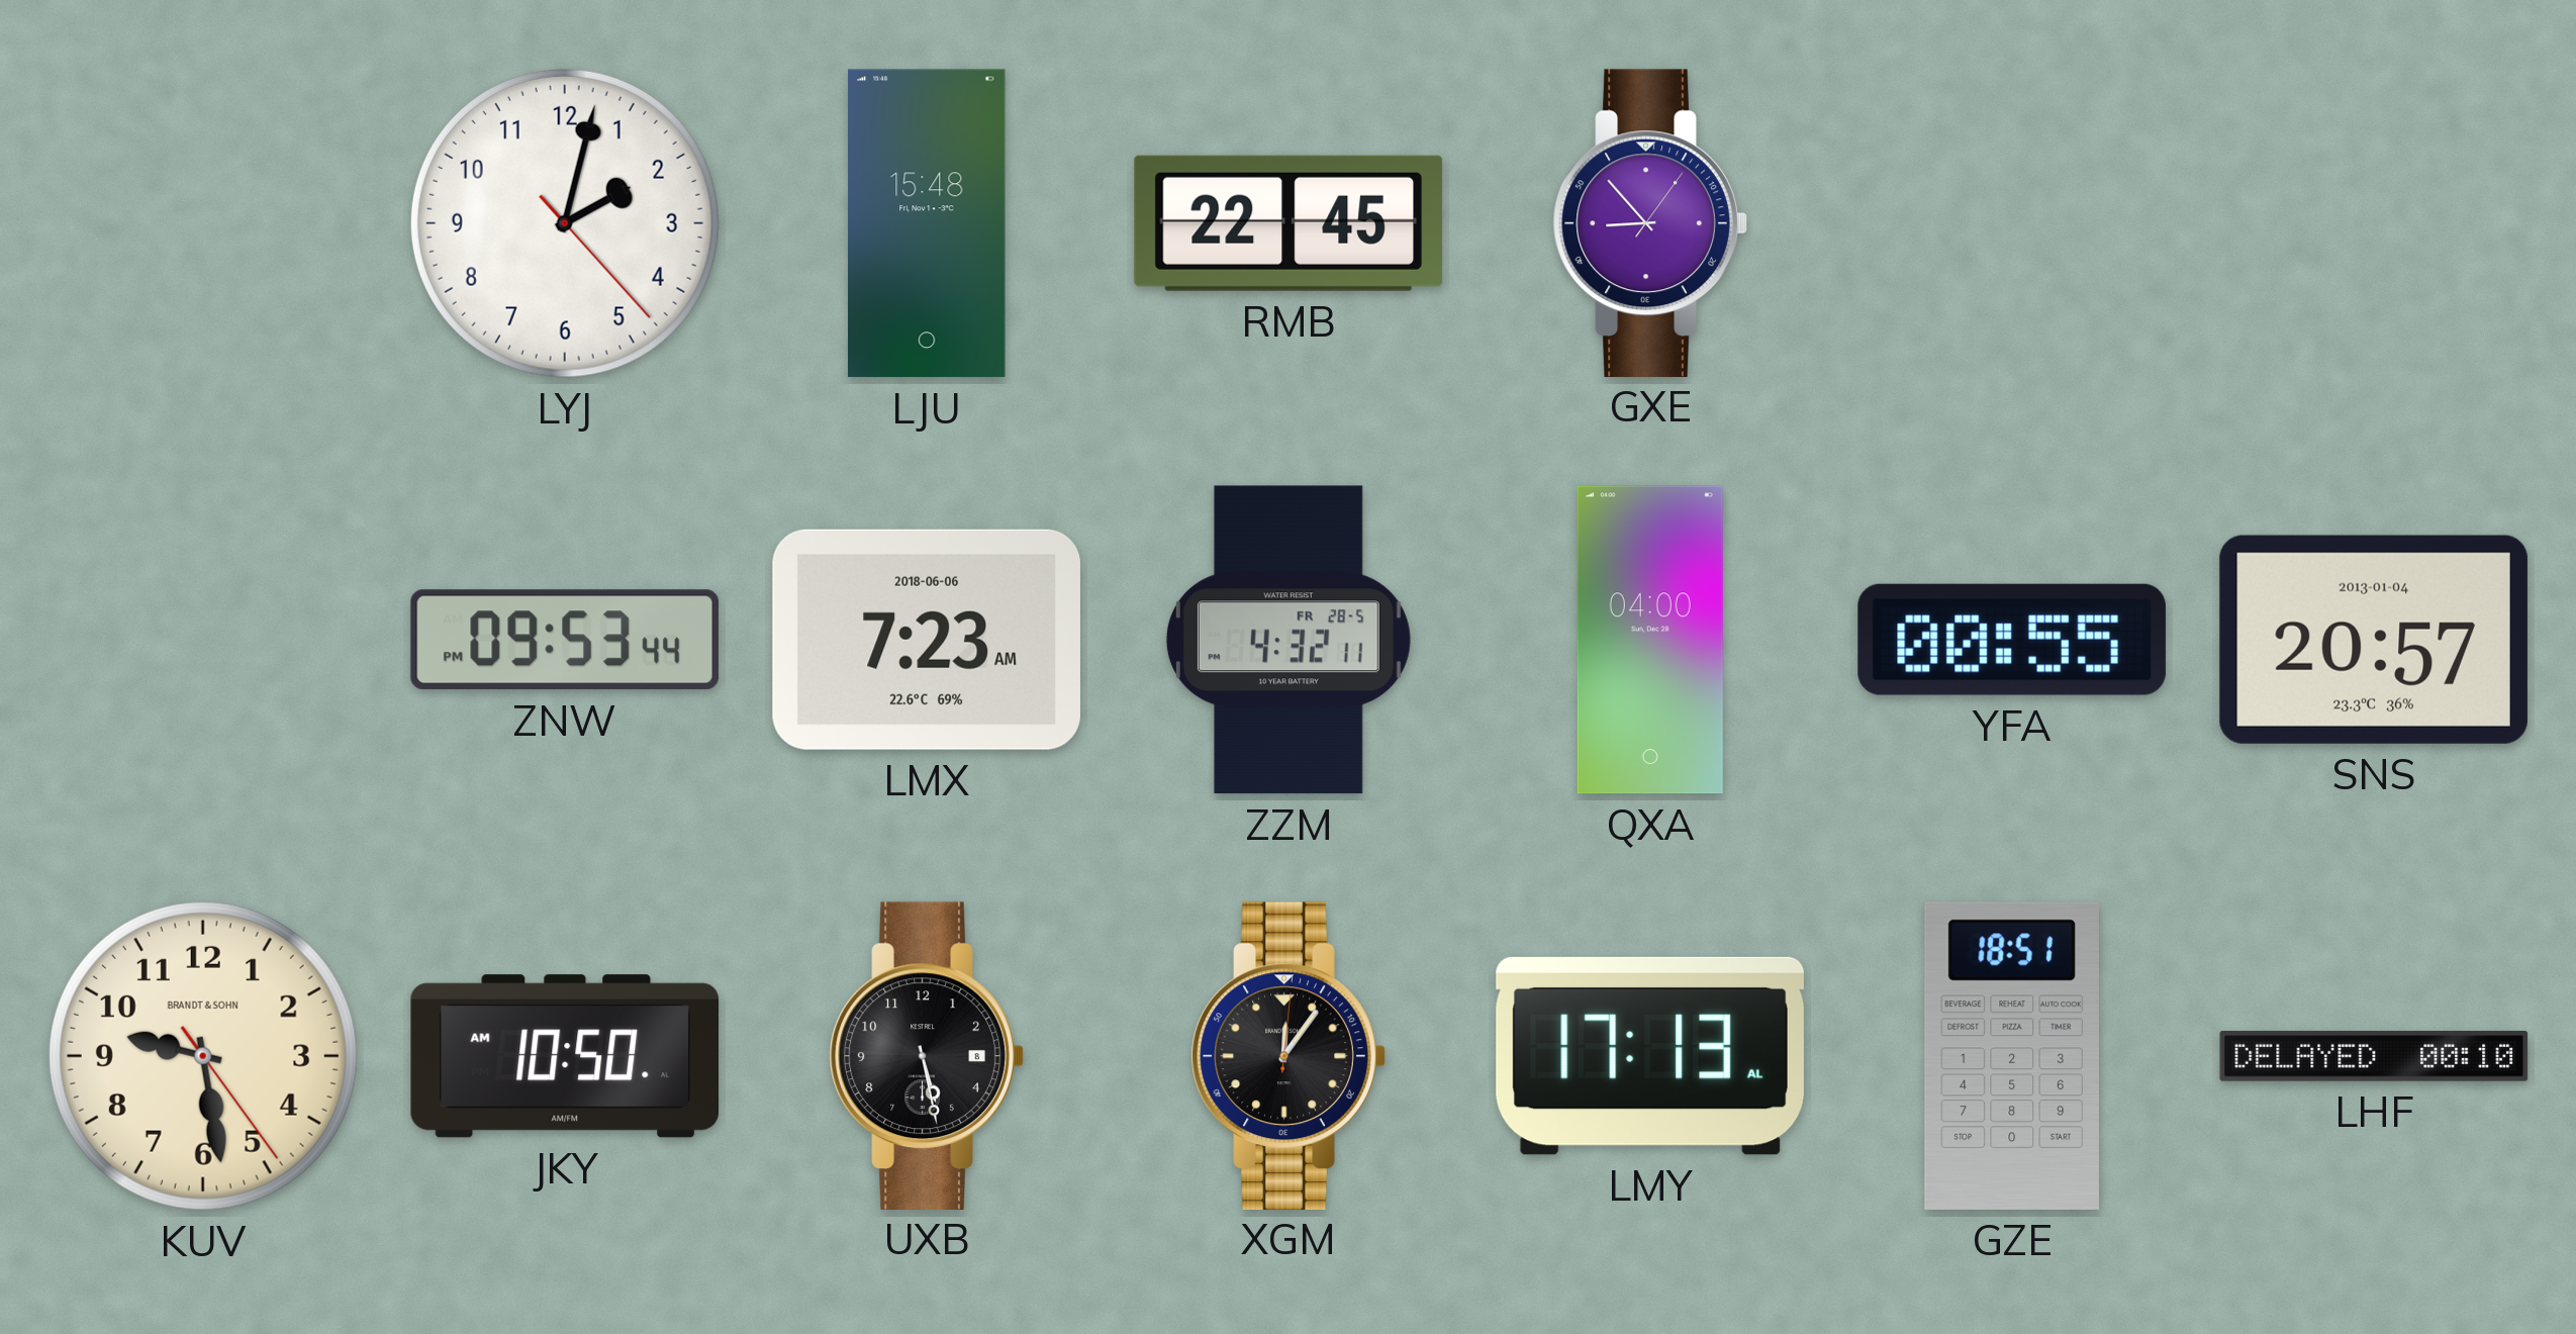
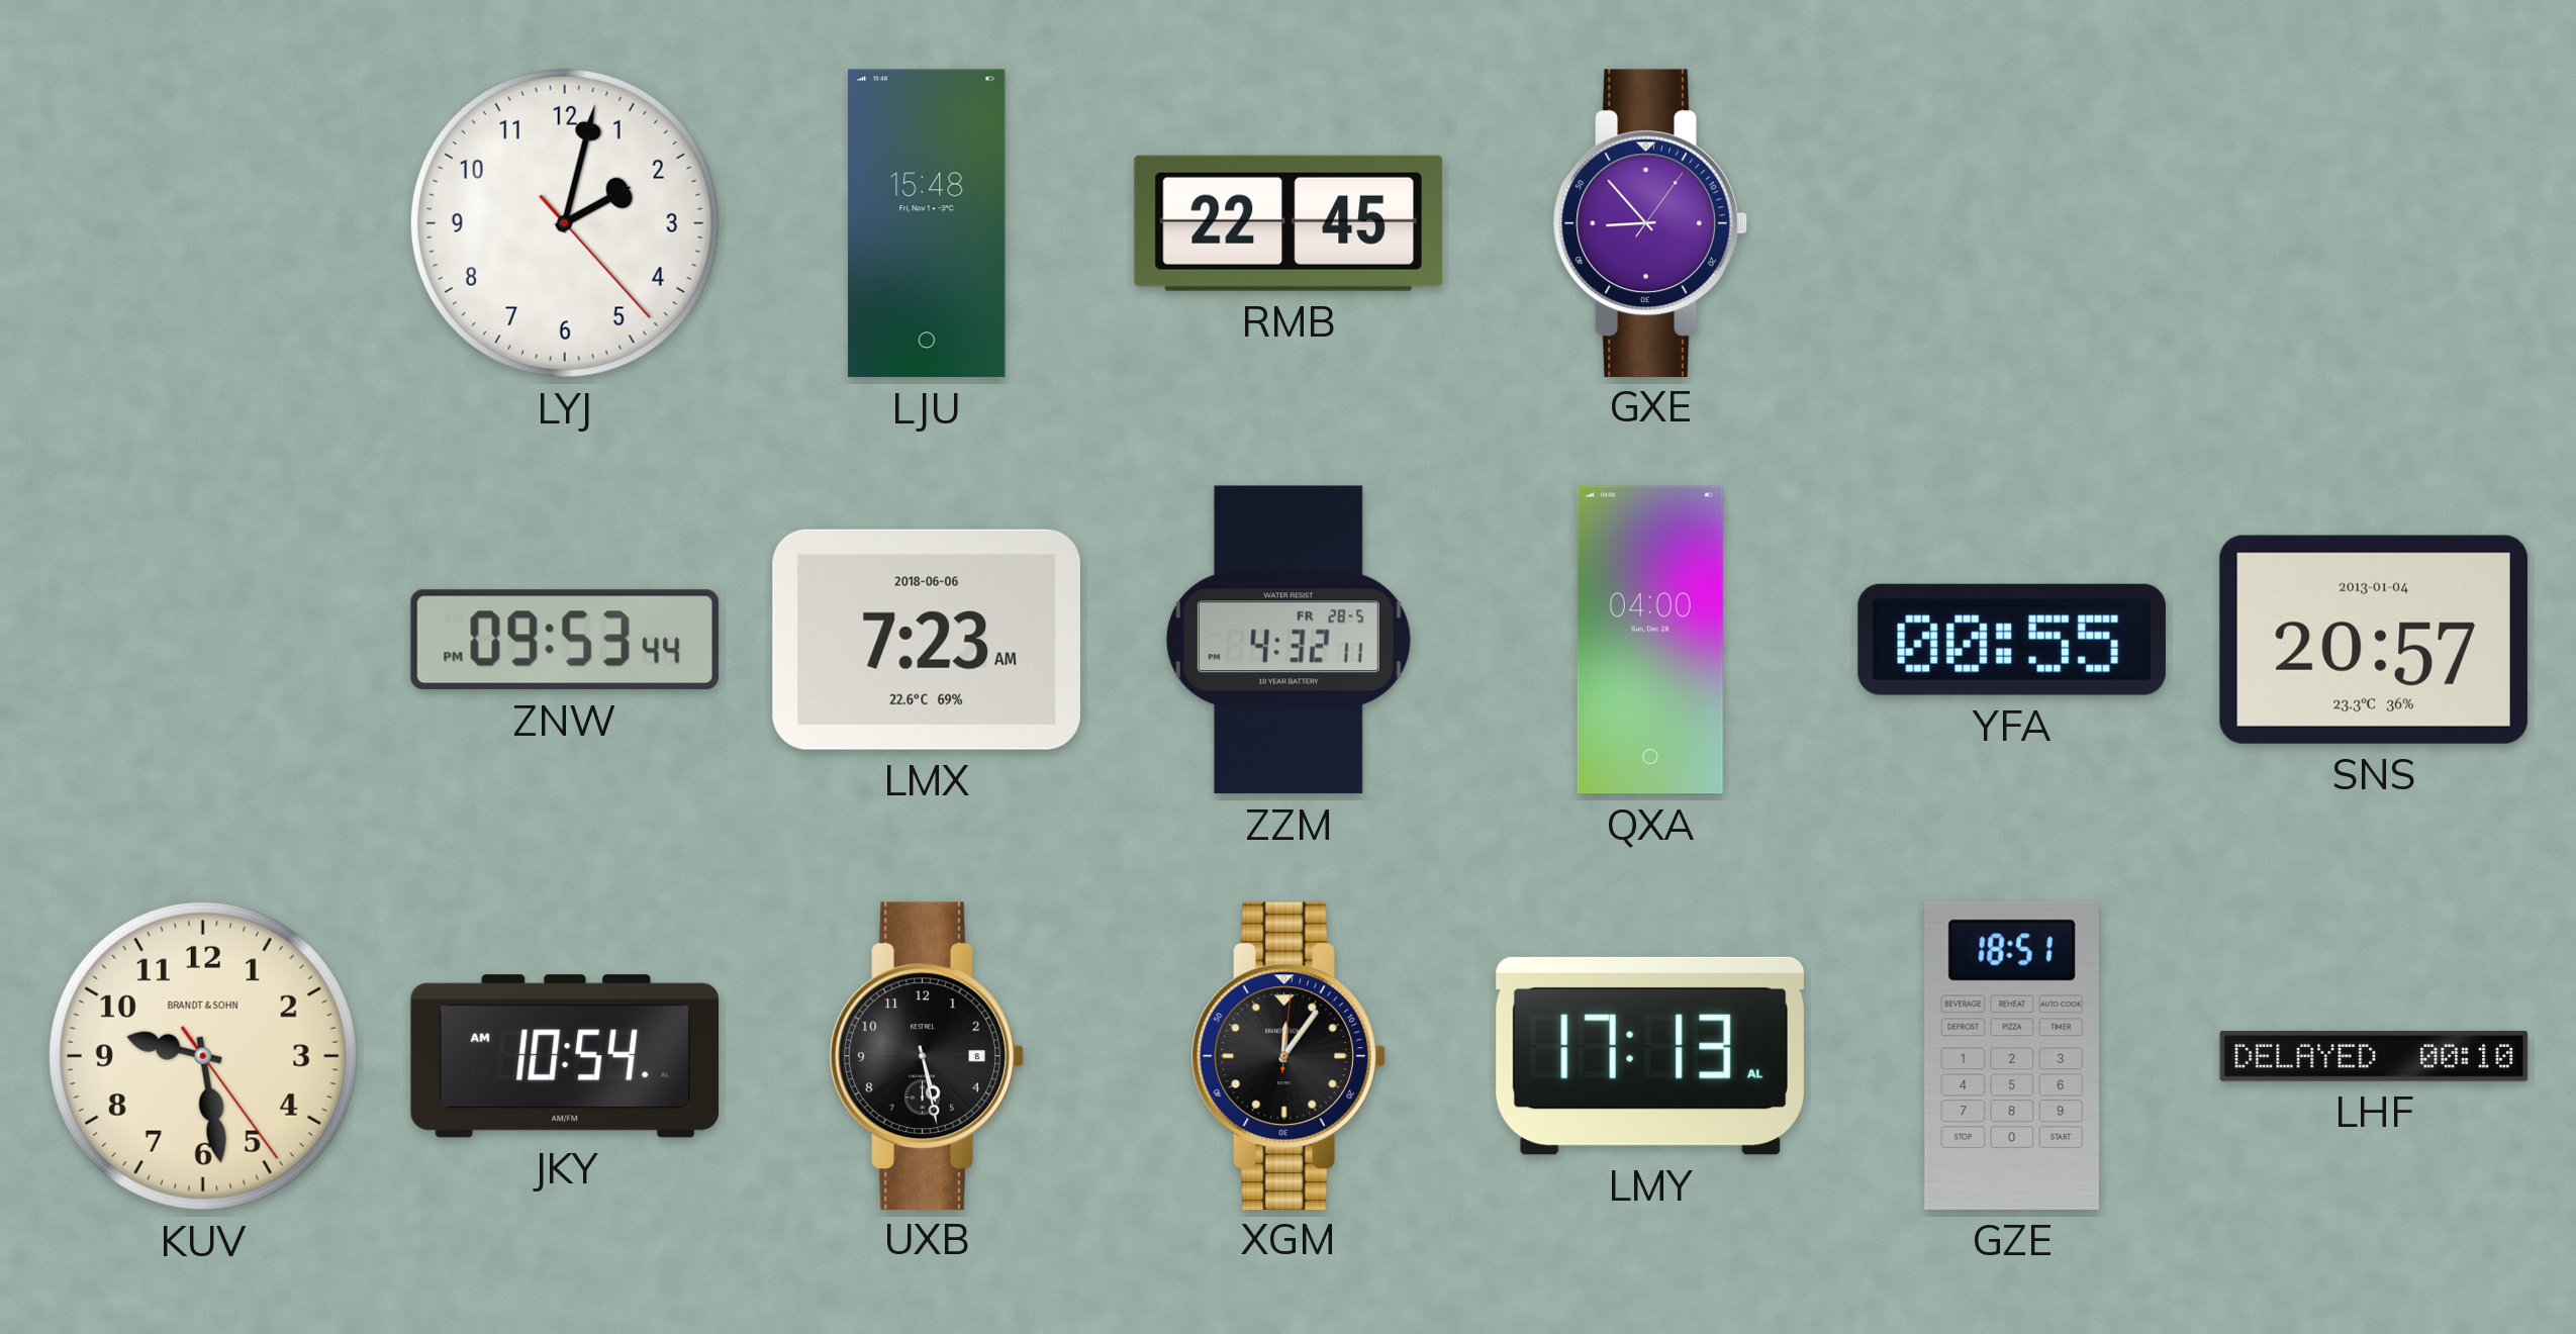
JKY: 10:50 -> 10:54 (565, 1056)
